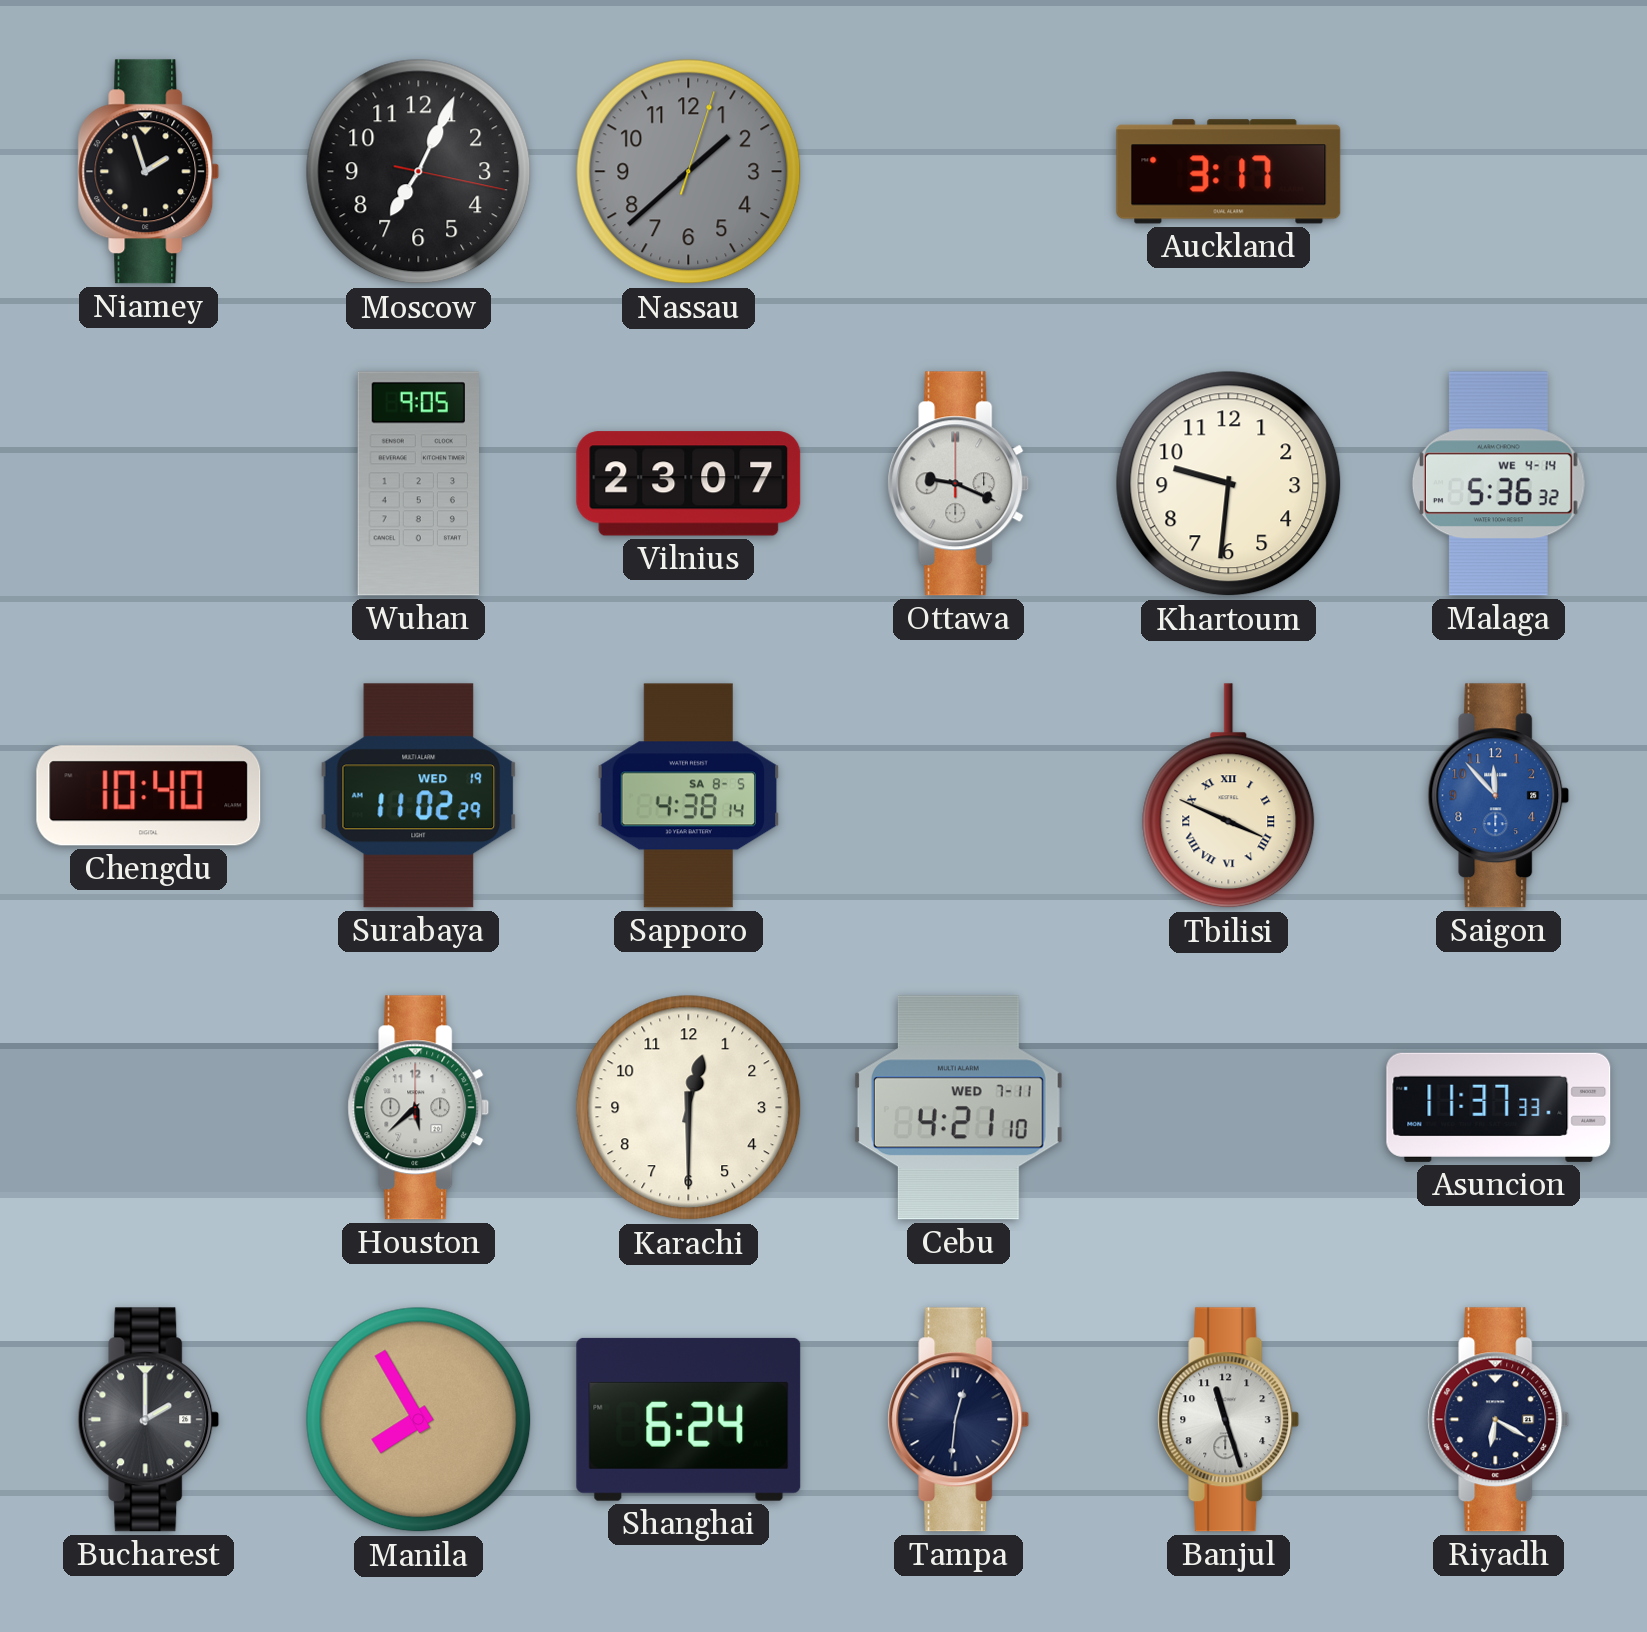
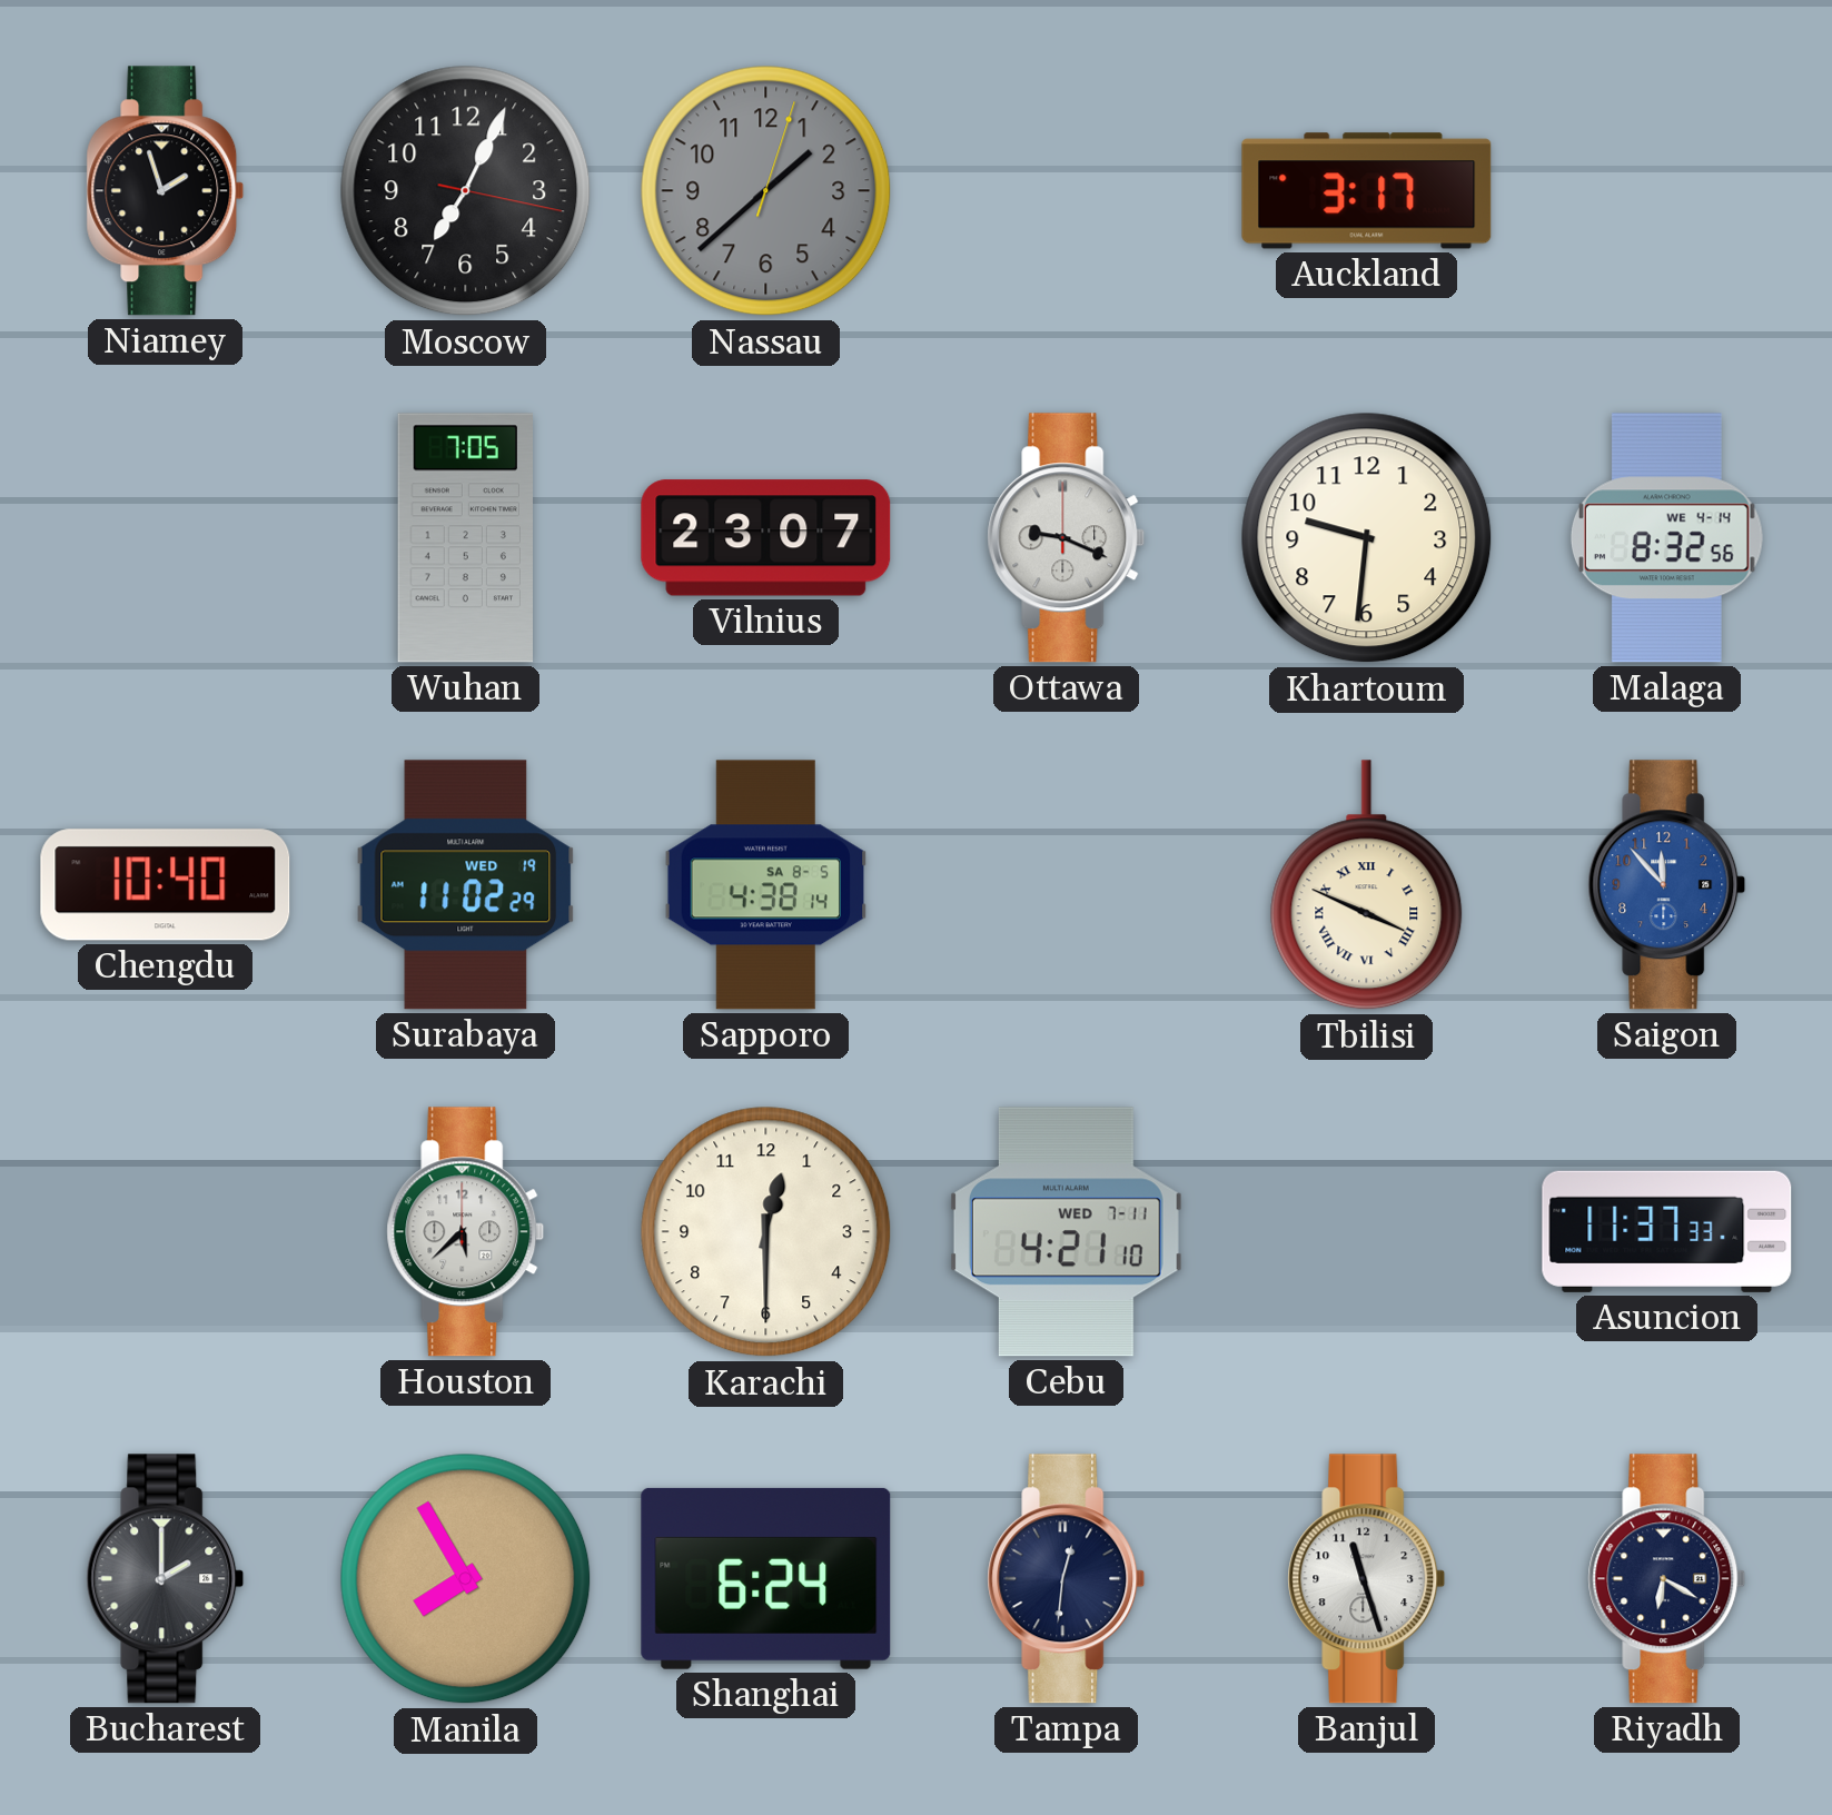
Wuhan: 9:05 -> 7:05 (466, 538)
Malaga: 5:36 -> 8:32 (1666, 538)
